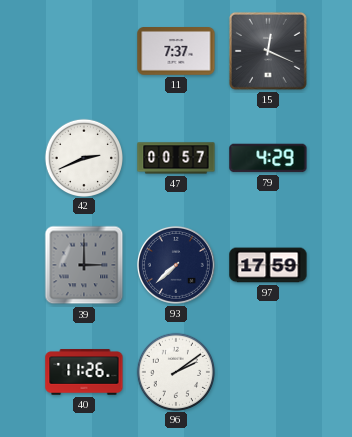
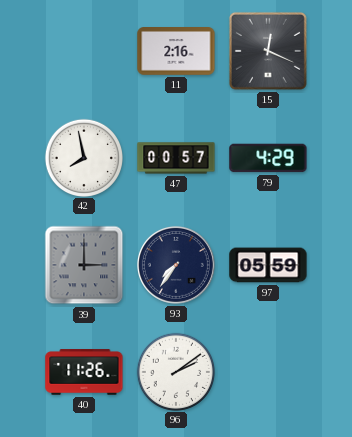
11: 7:37 -> 2:16 (176, 52)
42: 2:41 -> 7:58 (83, 157)
93: 7:38 -> 7:36 (176, 265)
97: 17:59 -> 05:59 (268, 265)
